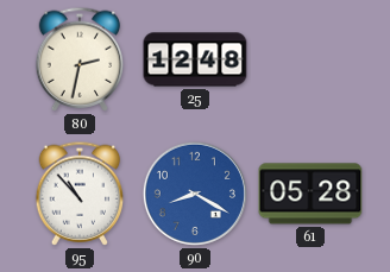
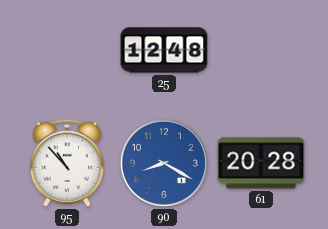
80: 2:32 -> none (80, 59)
61: 05:28 -> 20:28 (261, 163)
